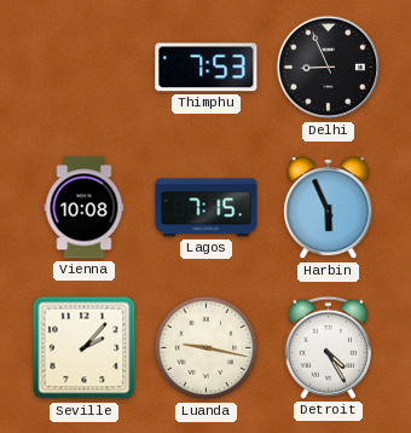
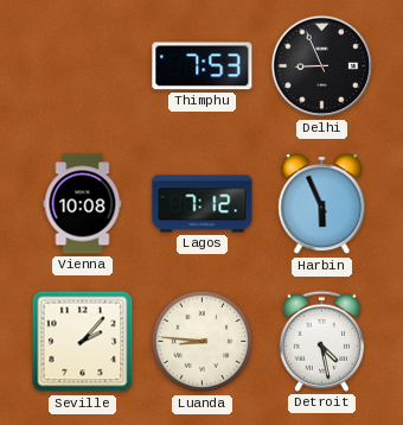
Lagos: 7:15 -> 7:12 (203, 204)
Luanda: 9:17 -> 8:46 (203, 342)
Detroit: 4:25 -> 4:28 (321, 341)
